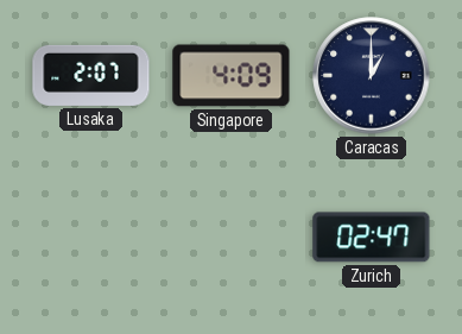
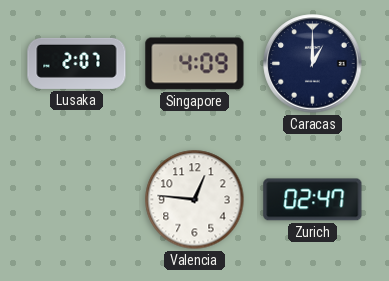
Valencia: none -> 12:46 (195, 200)
